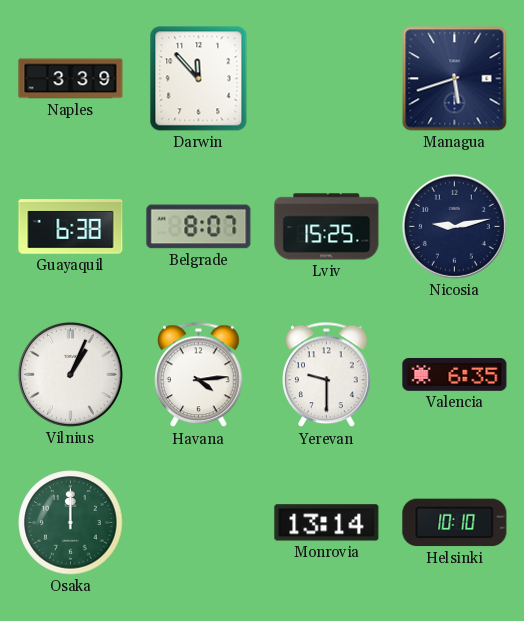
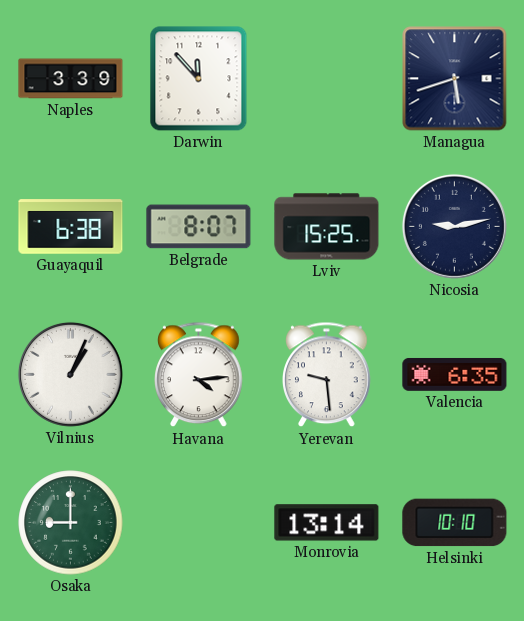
Yerevan: 9:30 -> 9:29 (327, 375)
Osaka: 12:00 -> 9:00 (71, 523)
